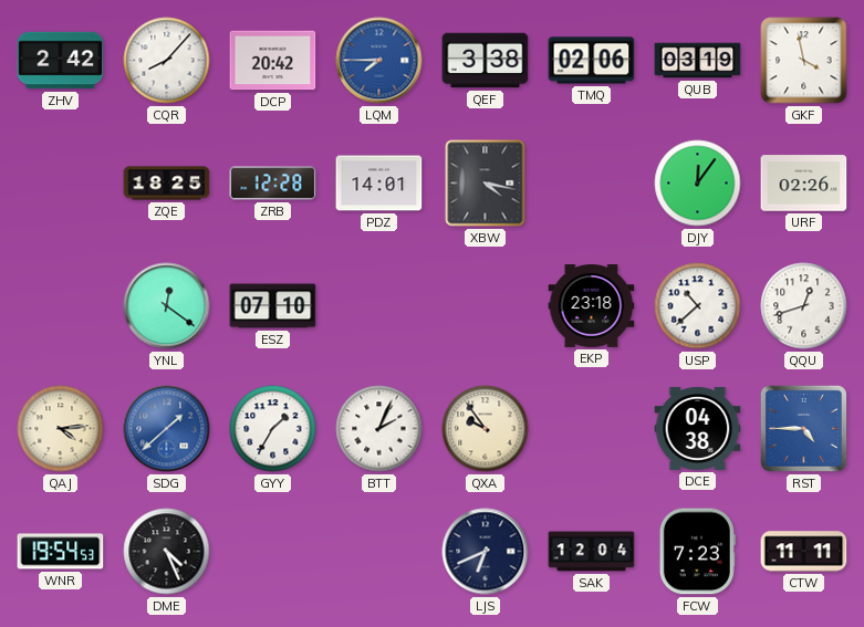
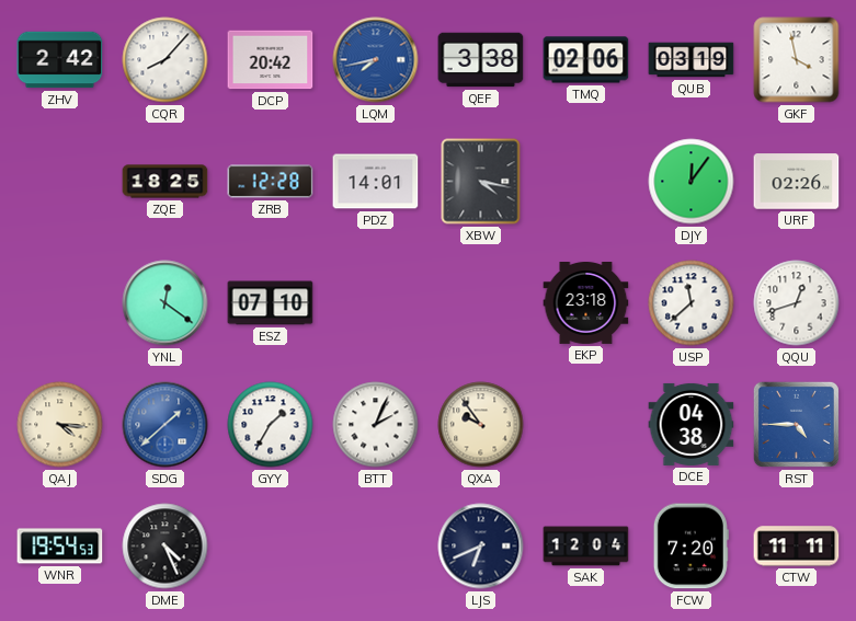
LQM: 7:45 -> 7:43 (376, 60)
USP: 10:38 -> 11:38 (692, 303)
QAJ: 4:14 -> 4:16 (60, 425)
FCW: 7:23 -> 7:20 (690, 547)
